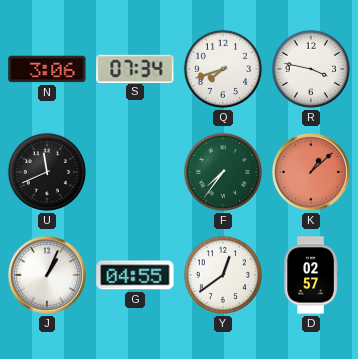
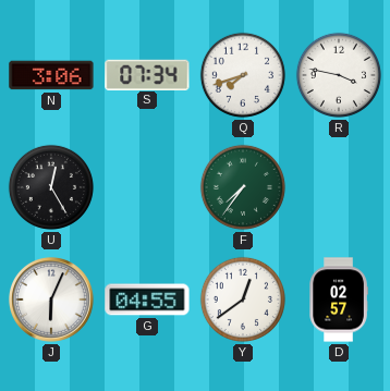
U: 11:41 -> 12:25 (51, 187)
K: 1:08 -> none (311, 172)
J: 1:04 -> 6:04 (51, 300)
